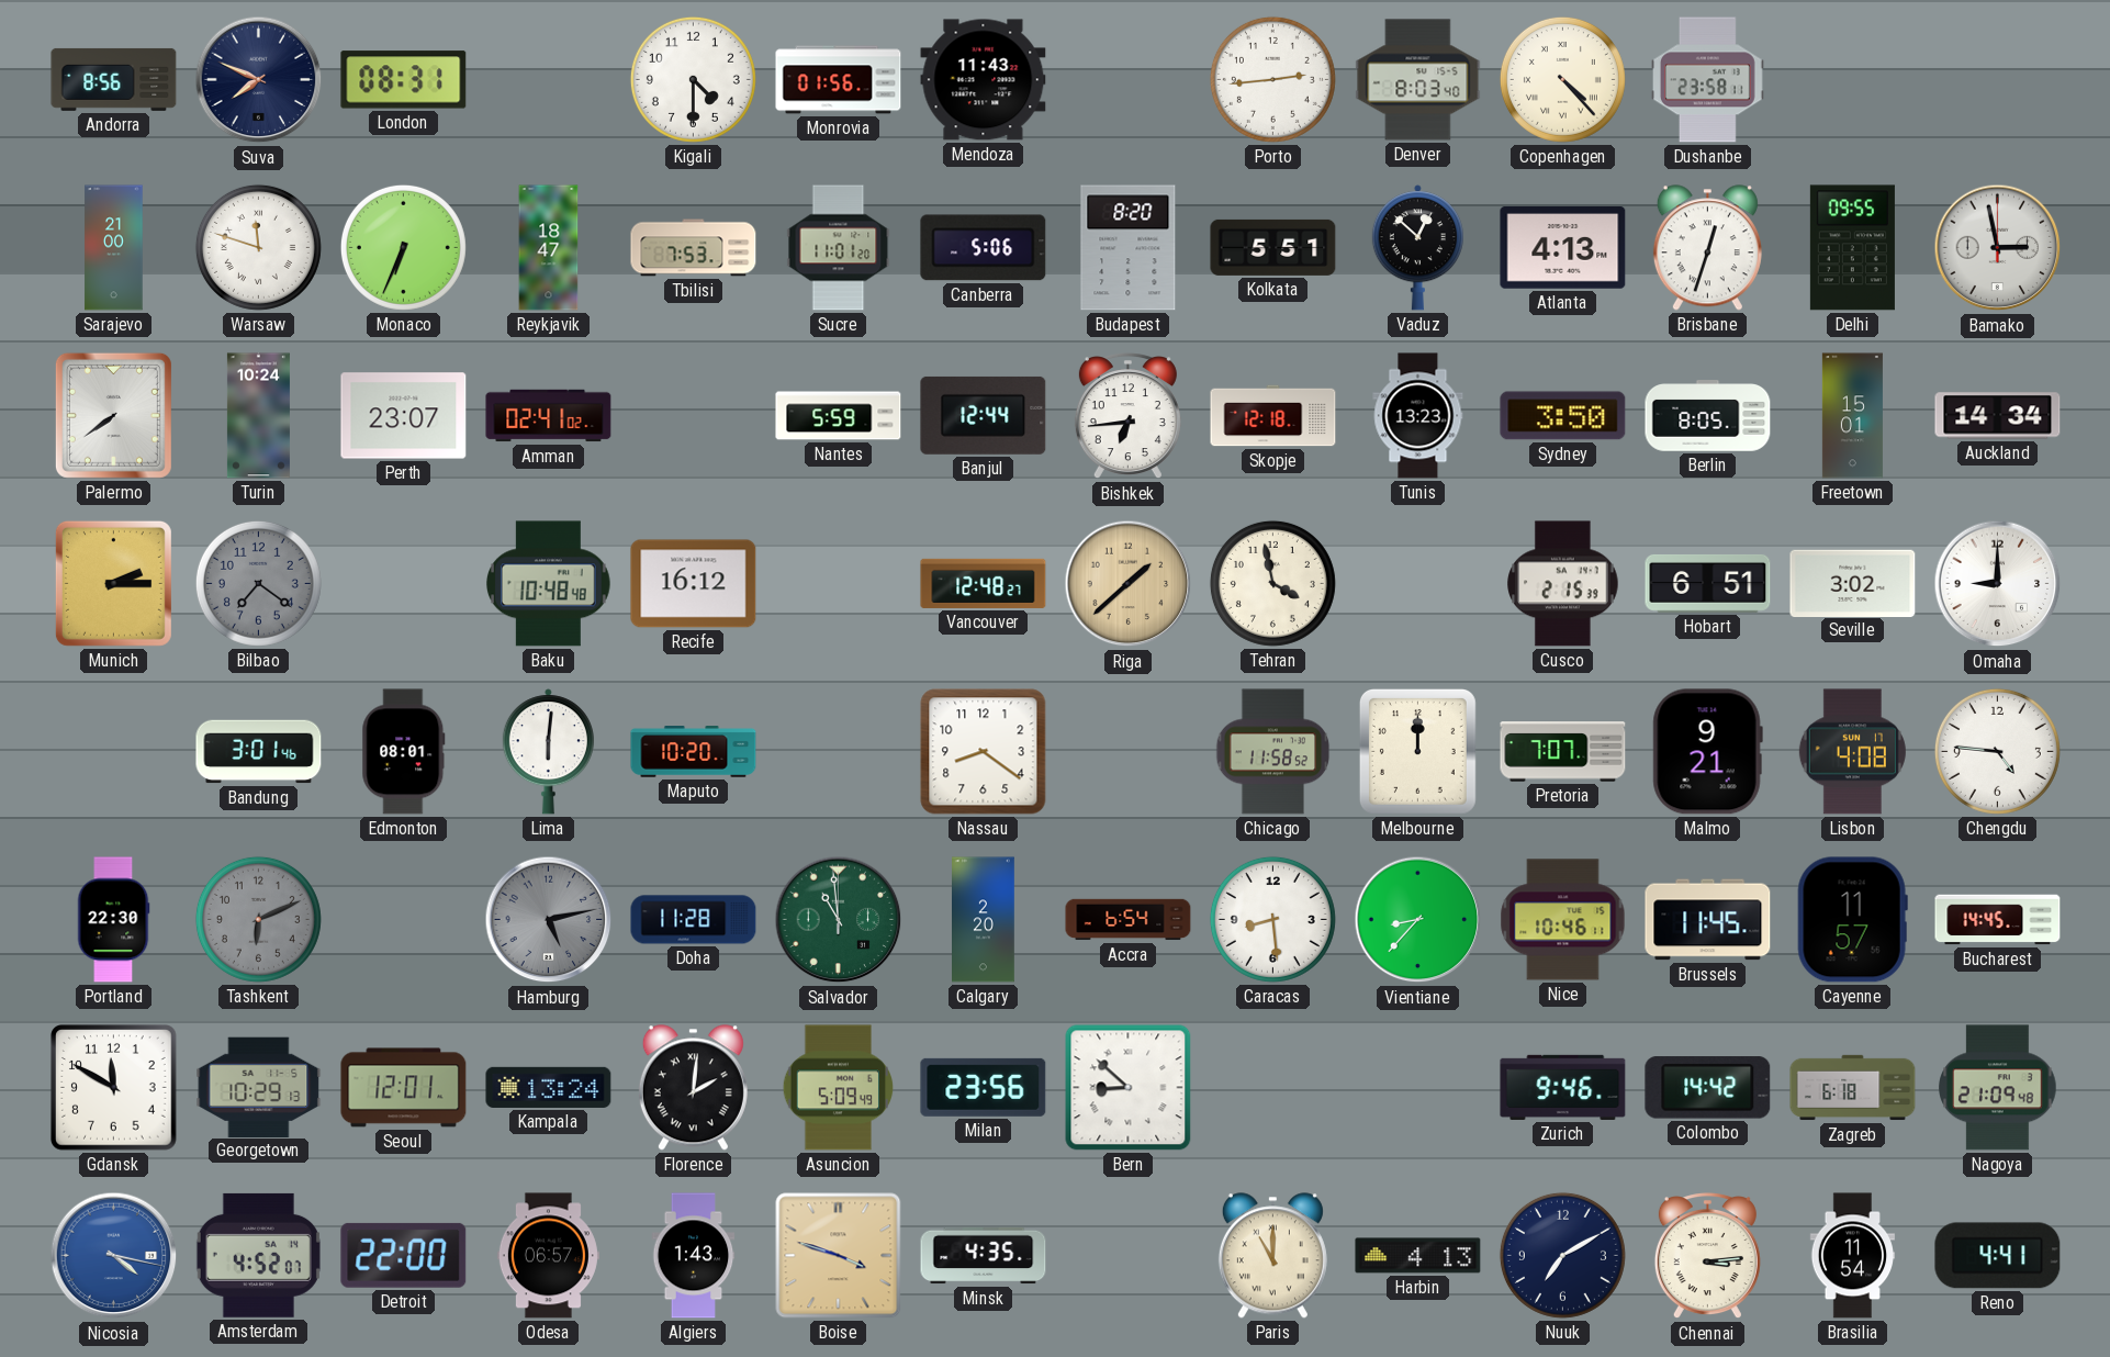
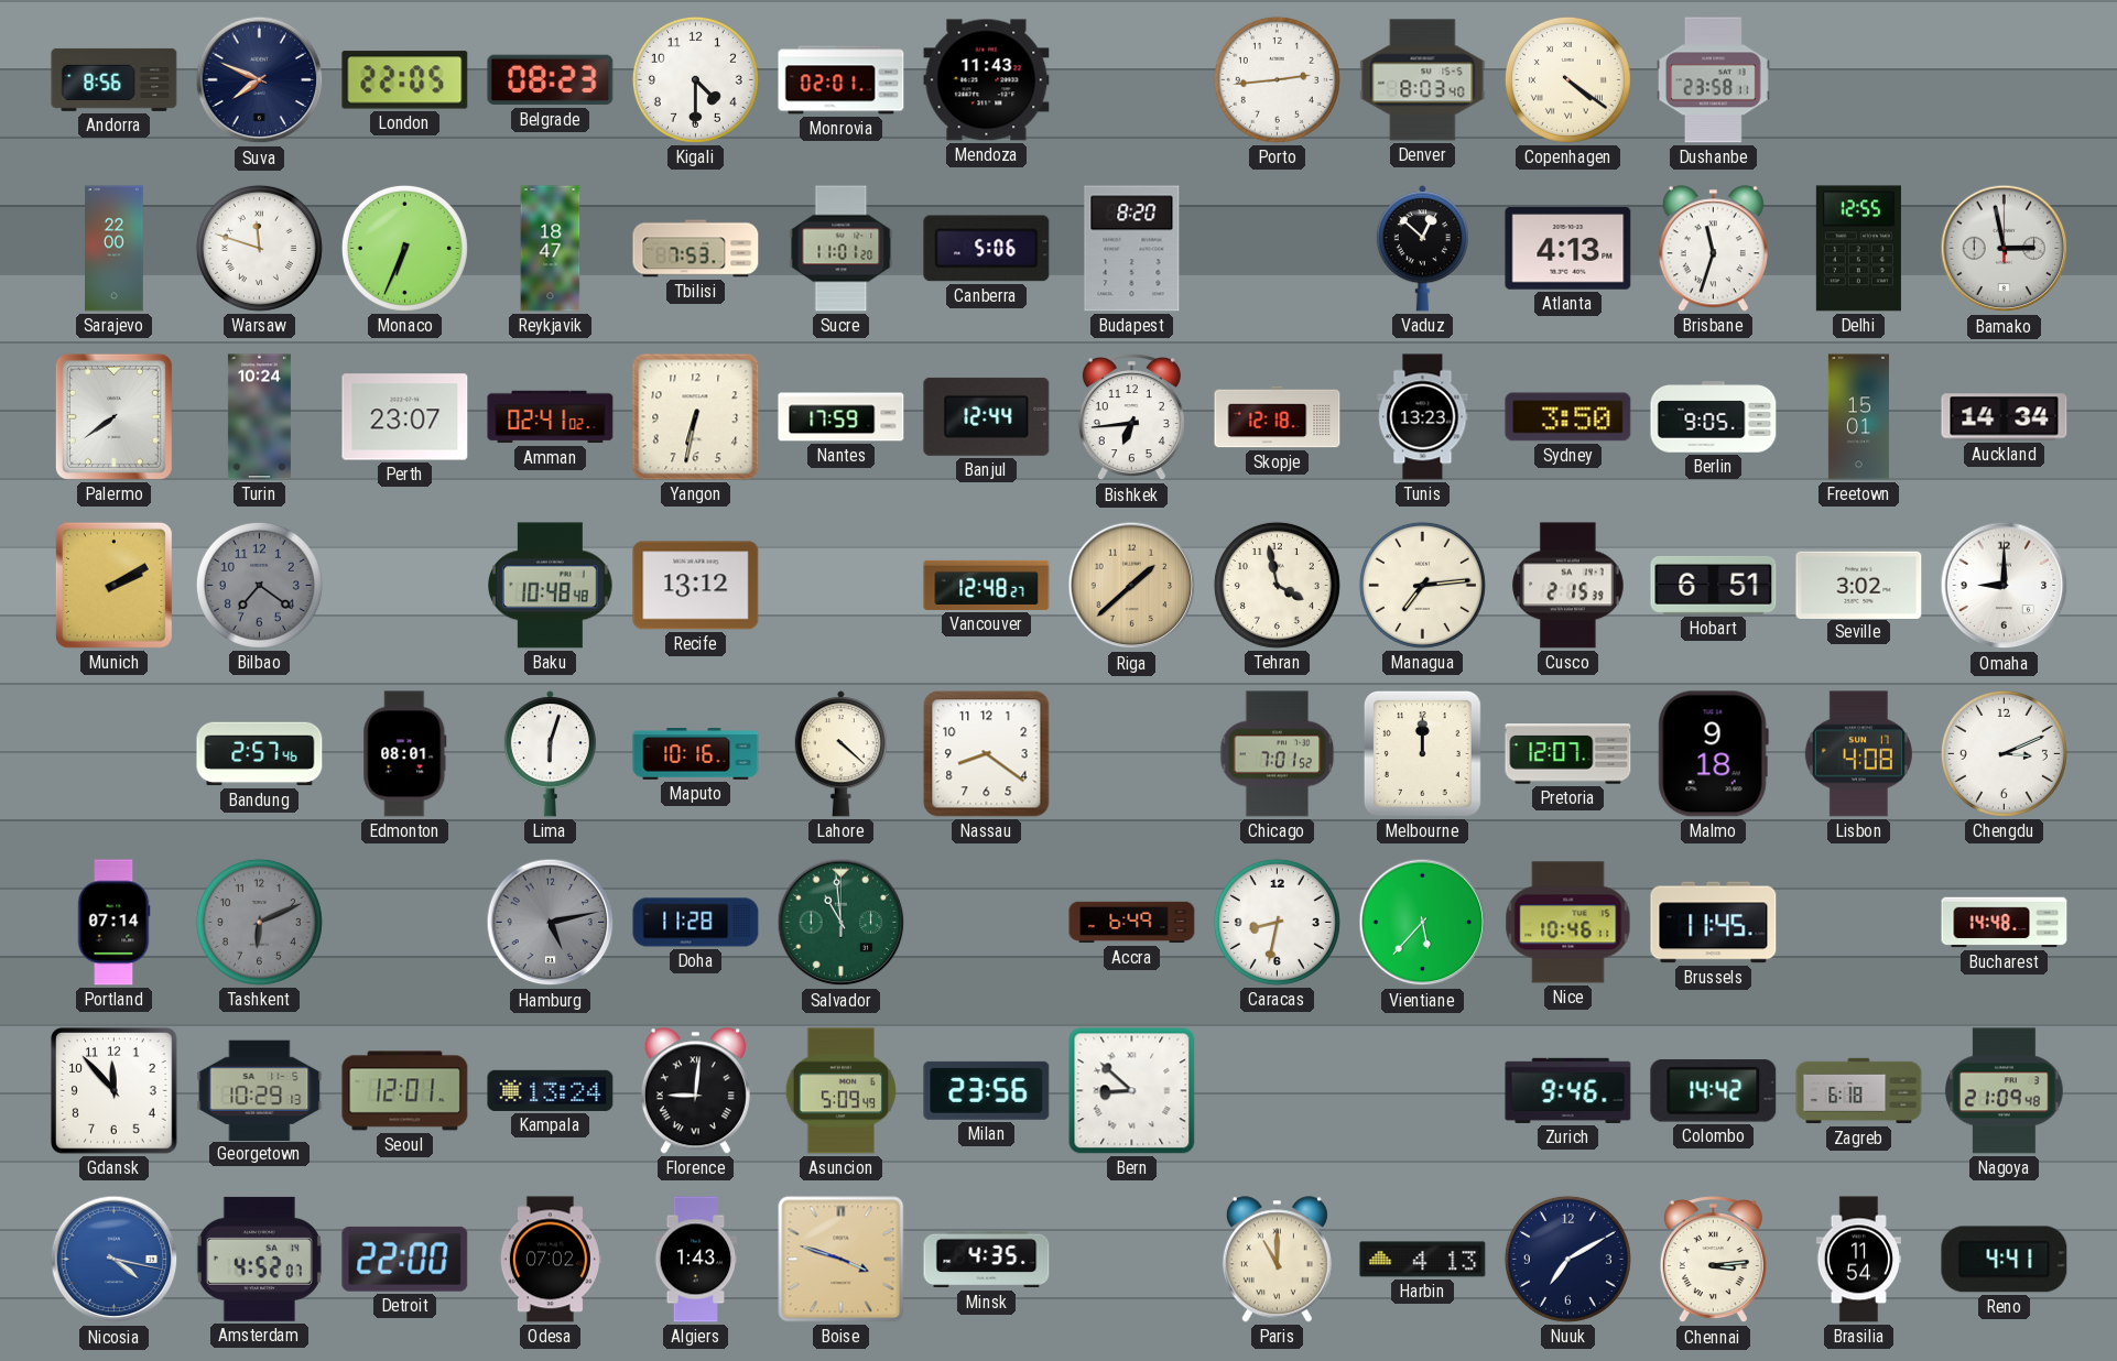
London: 08:31 -> 22:05 (405, 80)
Belgrade: none -> 08:23 (551, 80)
Monrovia: 01:56 -> 02:01 (842, 80)
Copenhagen: 4:23 -> 4:21 (1567, 79)
Sarajevo: 21:00 -> 22:00 (115, 249)
Kolkata: 5:51 -> none (1273, 247)
Brisbane: 12:33 -> 11:33 (1713, 249)
Delhi: 09:55 -> 12:55 (1858, 249)
Yangon: none -> 6:32 (696, 417)
Nantes: 5:59 -> 17:59 (842, 417)
Berlin: 8:05 -> 9:05 (1714, 417)
Munich: 2:15 -> 2:10 (113, 585)
Recife: 16:12 -> 13:12 (696, 586)
Managua: none -> 7:14 (1422, 585)
Bandung: 3:01 -> 2:57 (260, 754)
Lima: 6:01 -> 6:03 (550, 754)
Maputo: 10:20 -> 10:16 (696, 754)
Lahore: none -> 4:22 (840, 754)
Chicago: 11:58 -> 7:01 (1278, 754)
Pretoria: 7:07 -> 12:07 (1568, 754)
Malmo: 9:21 -> 9:18 (1713, 754)
Chengdu: 4:46 -> 3:11 (2004, 753)
Portland: 22:30 -> 07:14 (113, 923)
Calgary: 2:20 -> none (984, 920)
Accra: 6:54 -> 6:49 (1132, 923)
Caracas: 8:29 -> 8:32 (1277, 922)
Vientiane: 8:37 -> 5:37 (1423, 923)
Cayenne: 11:57 -> none (1852, 920)
Bucharest: 14:45 -> 14:48 (2005, 923)
Gdansk: 11:50 -> 11:53 (115, 1091)
Florence: 2:01 -> 9:01 (695, 1091)
Odesa: 06:57 -> 07:02 (550, 1260)
